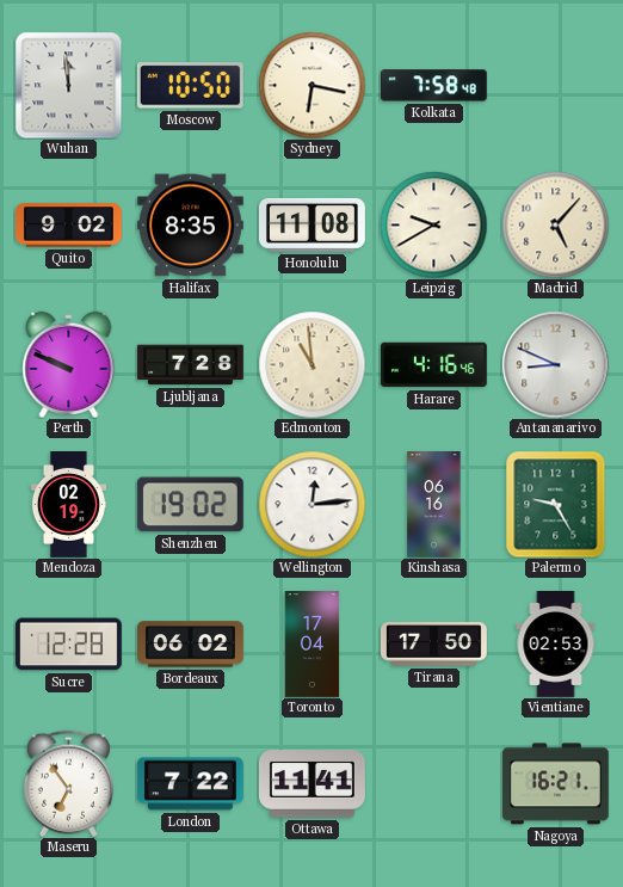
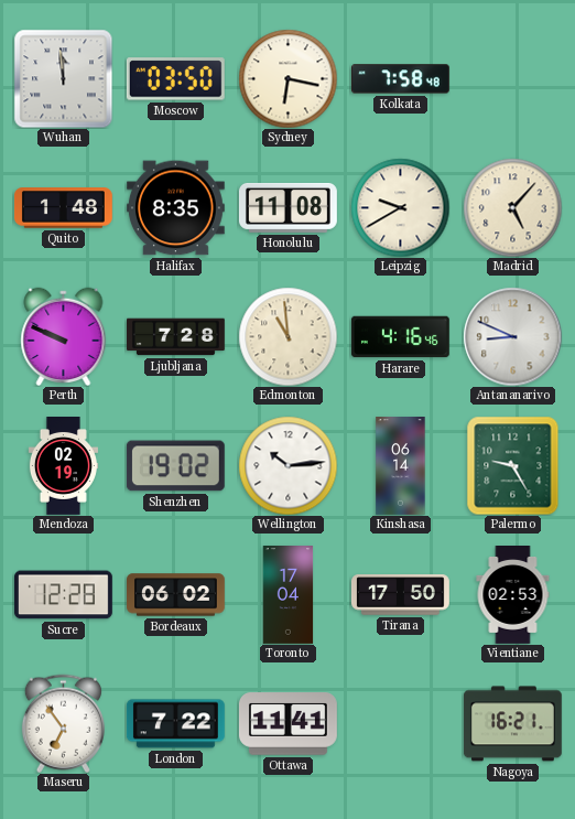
Moscow: 10:50 -> 03:50 (175, 79)
Quito: 9:02 -> 1:48 (63, 208)
Wellington: 12:14 -> 10:14 (287, 465)
Kinshasa: 06:16 -> 06:14 (401, 466)
